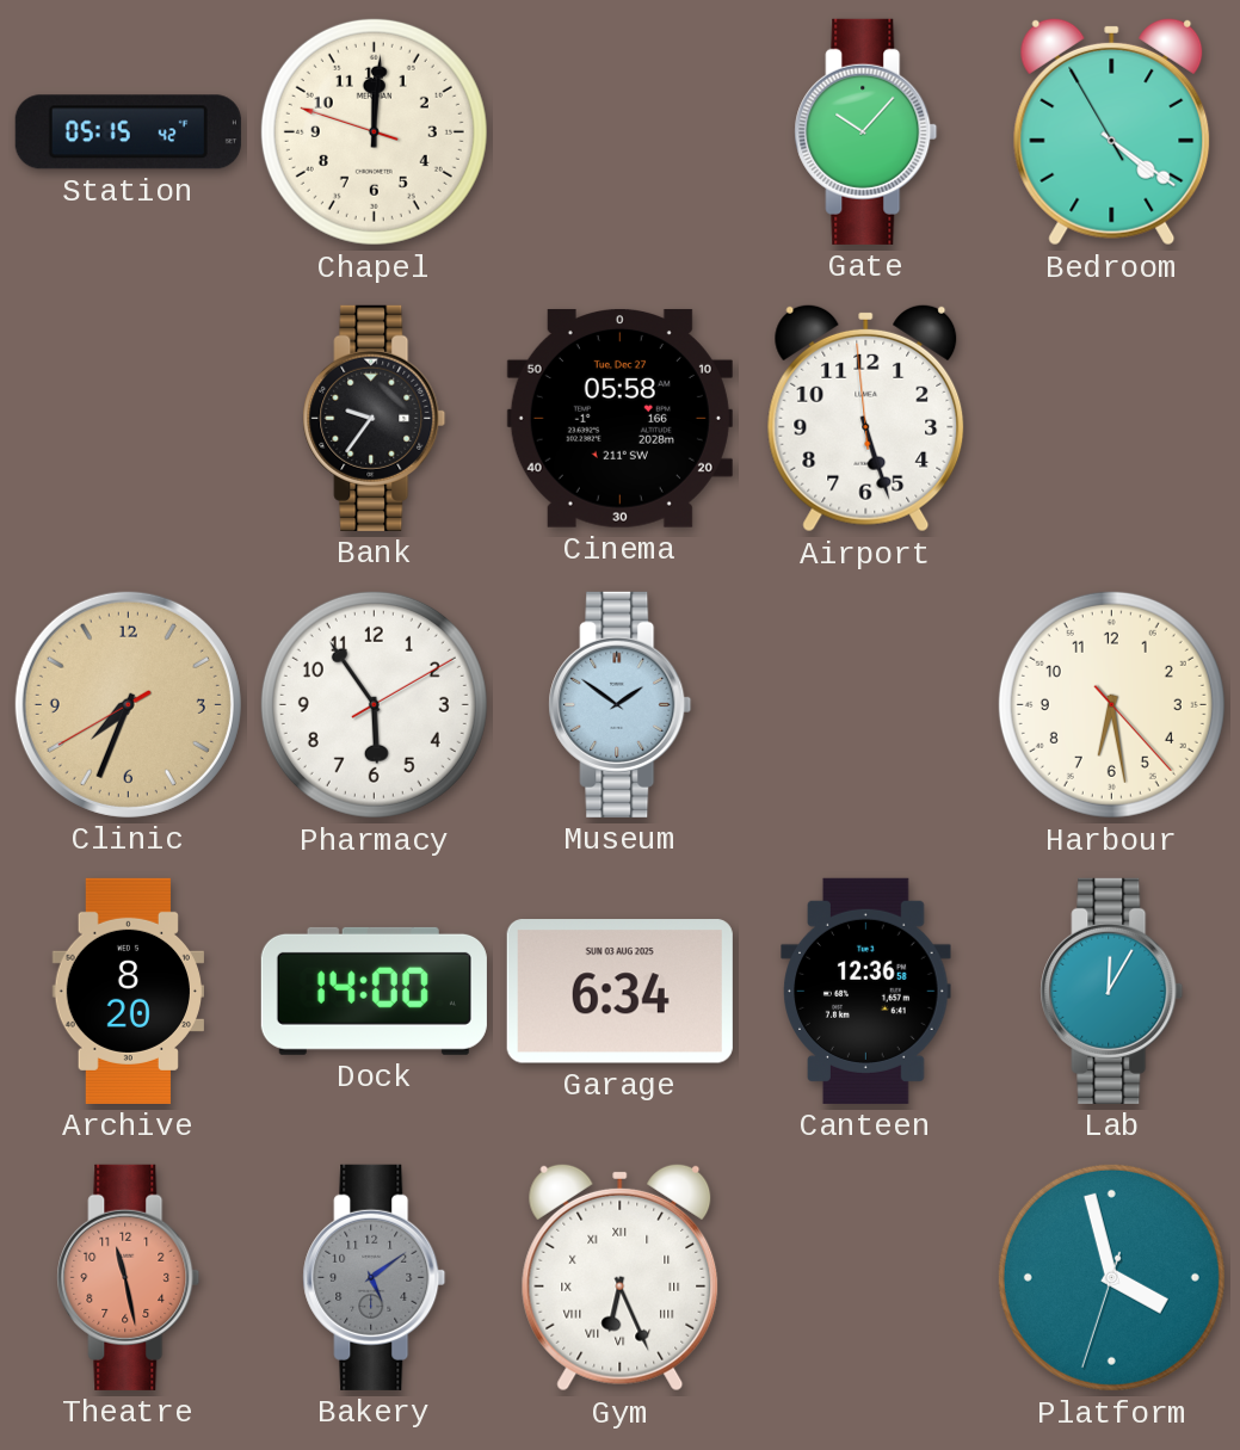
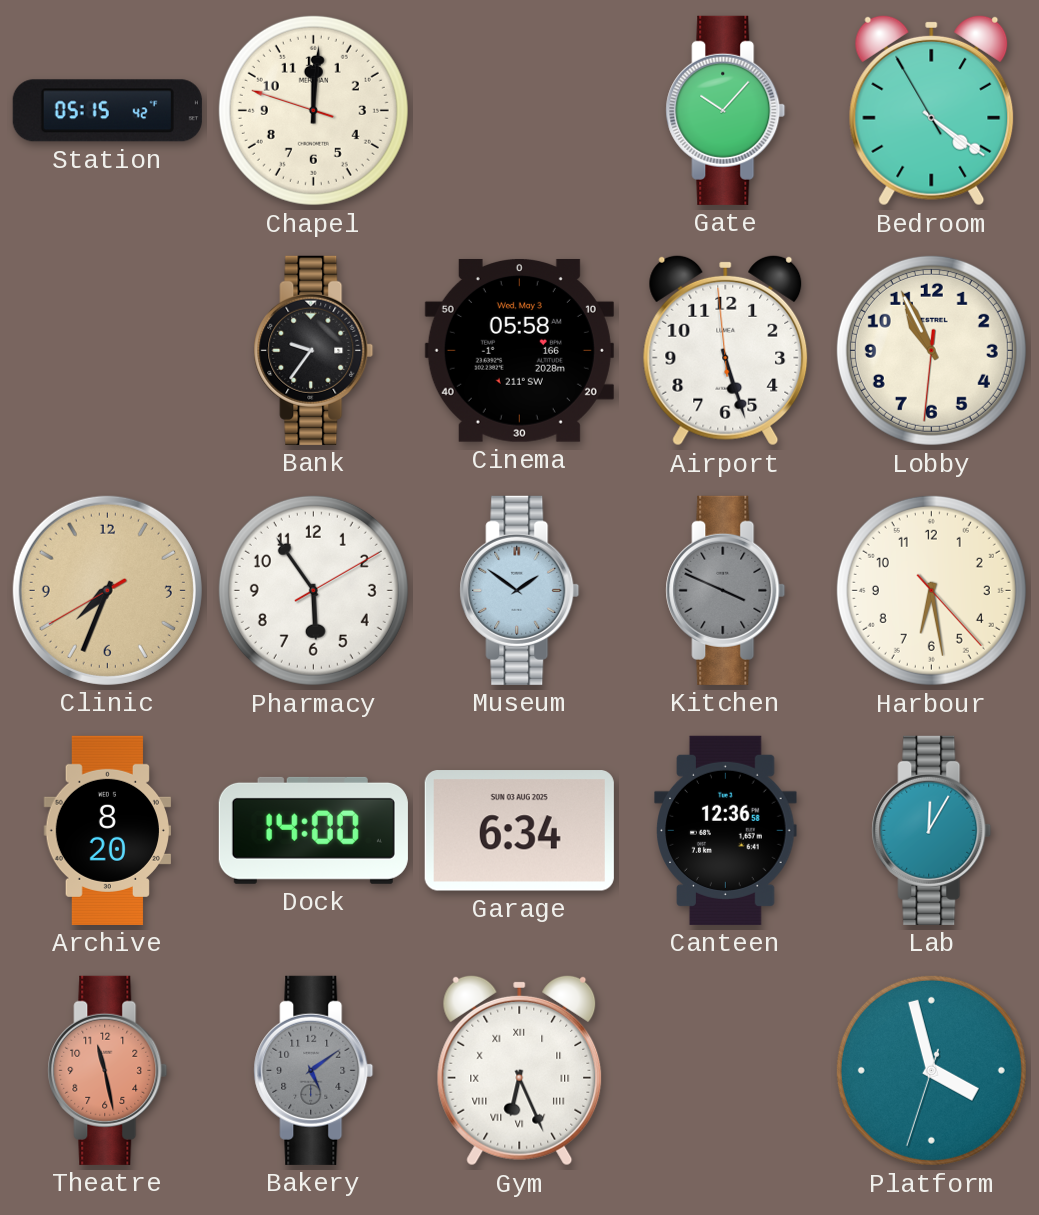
Cinema date: Tue, Dec 27 -> Wed, May 3 (519, 350)
Lobby: none -> 10:55 (931, 350)
Kitchen: none -> 3:49 (726, 590)
